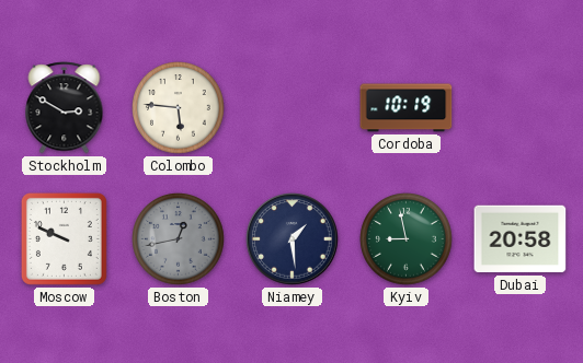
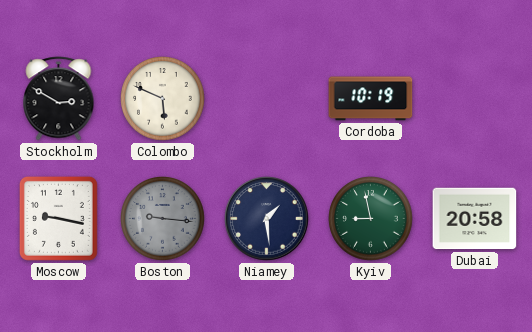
Colombo: 5:46 -> 5:49 (163, 99)
Moscow: 9:49 -> 9:17 (58, 218)
Boston: 12:43 -> 9:16 (163, 219)
